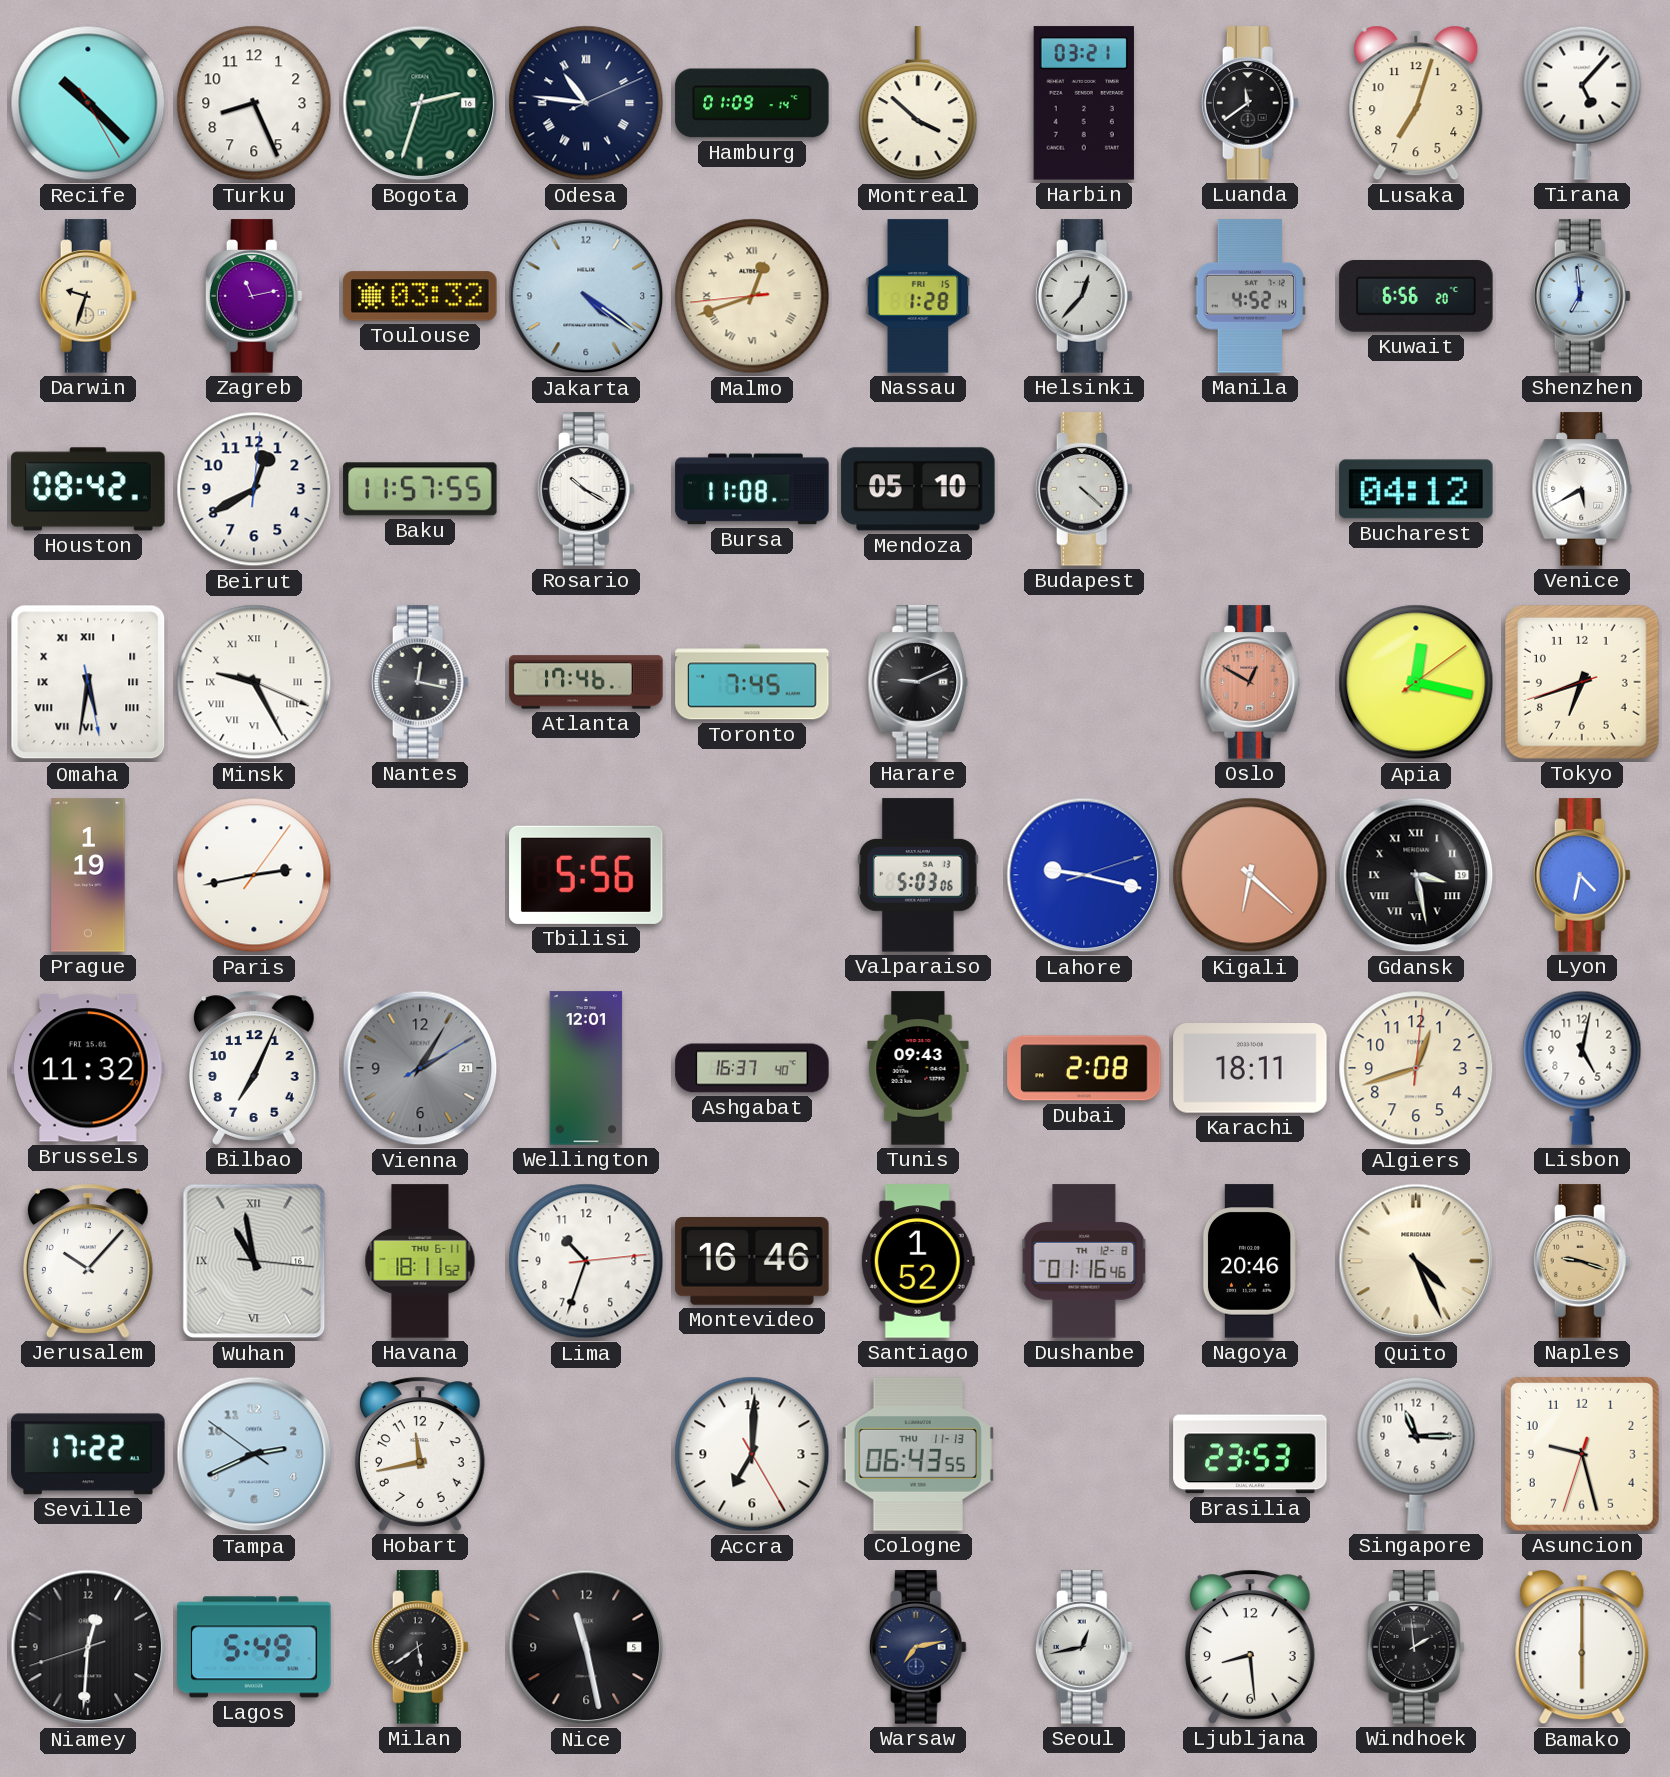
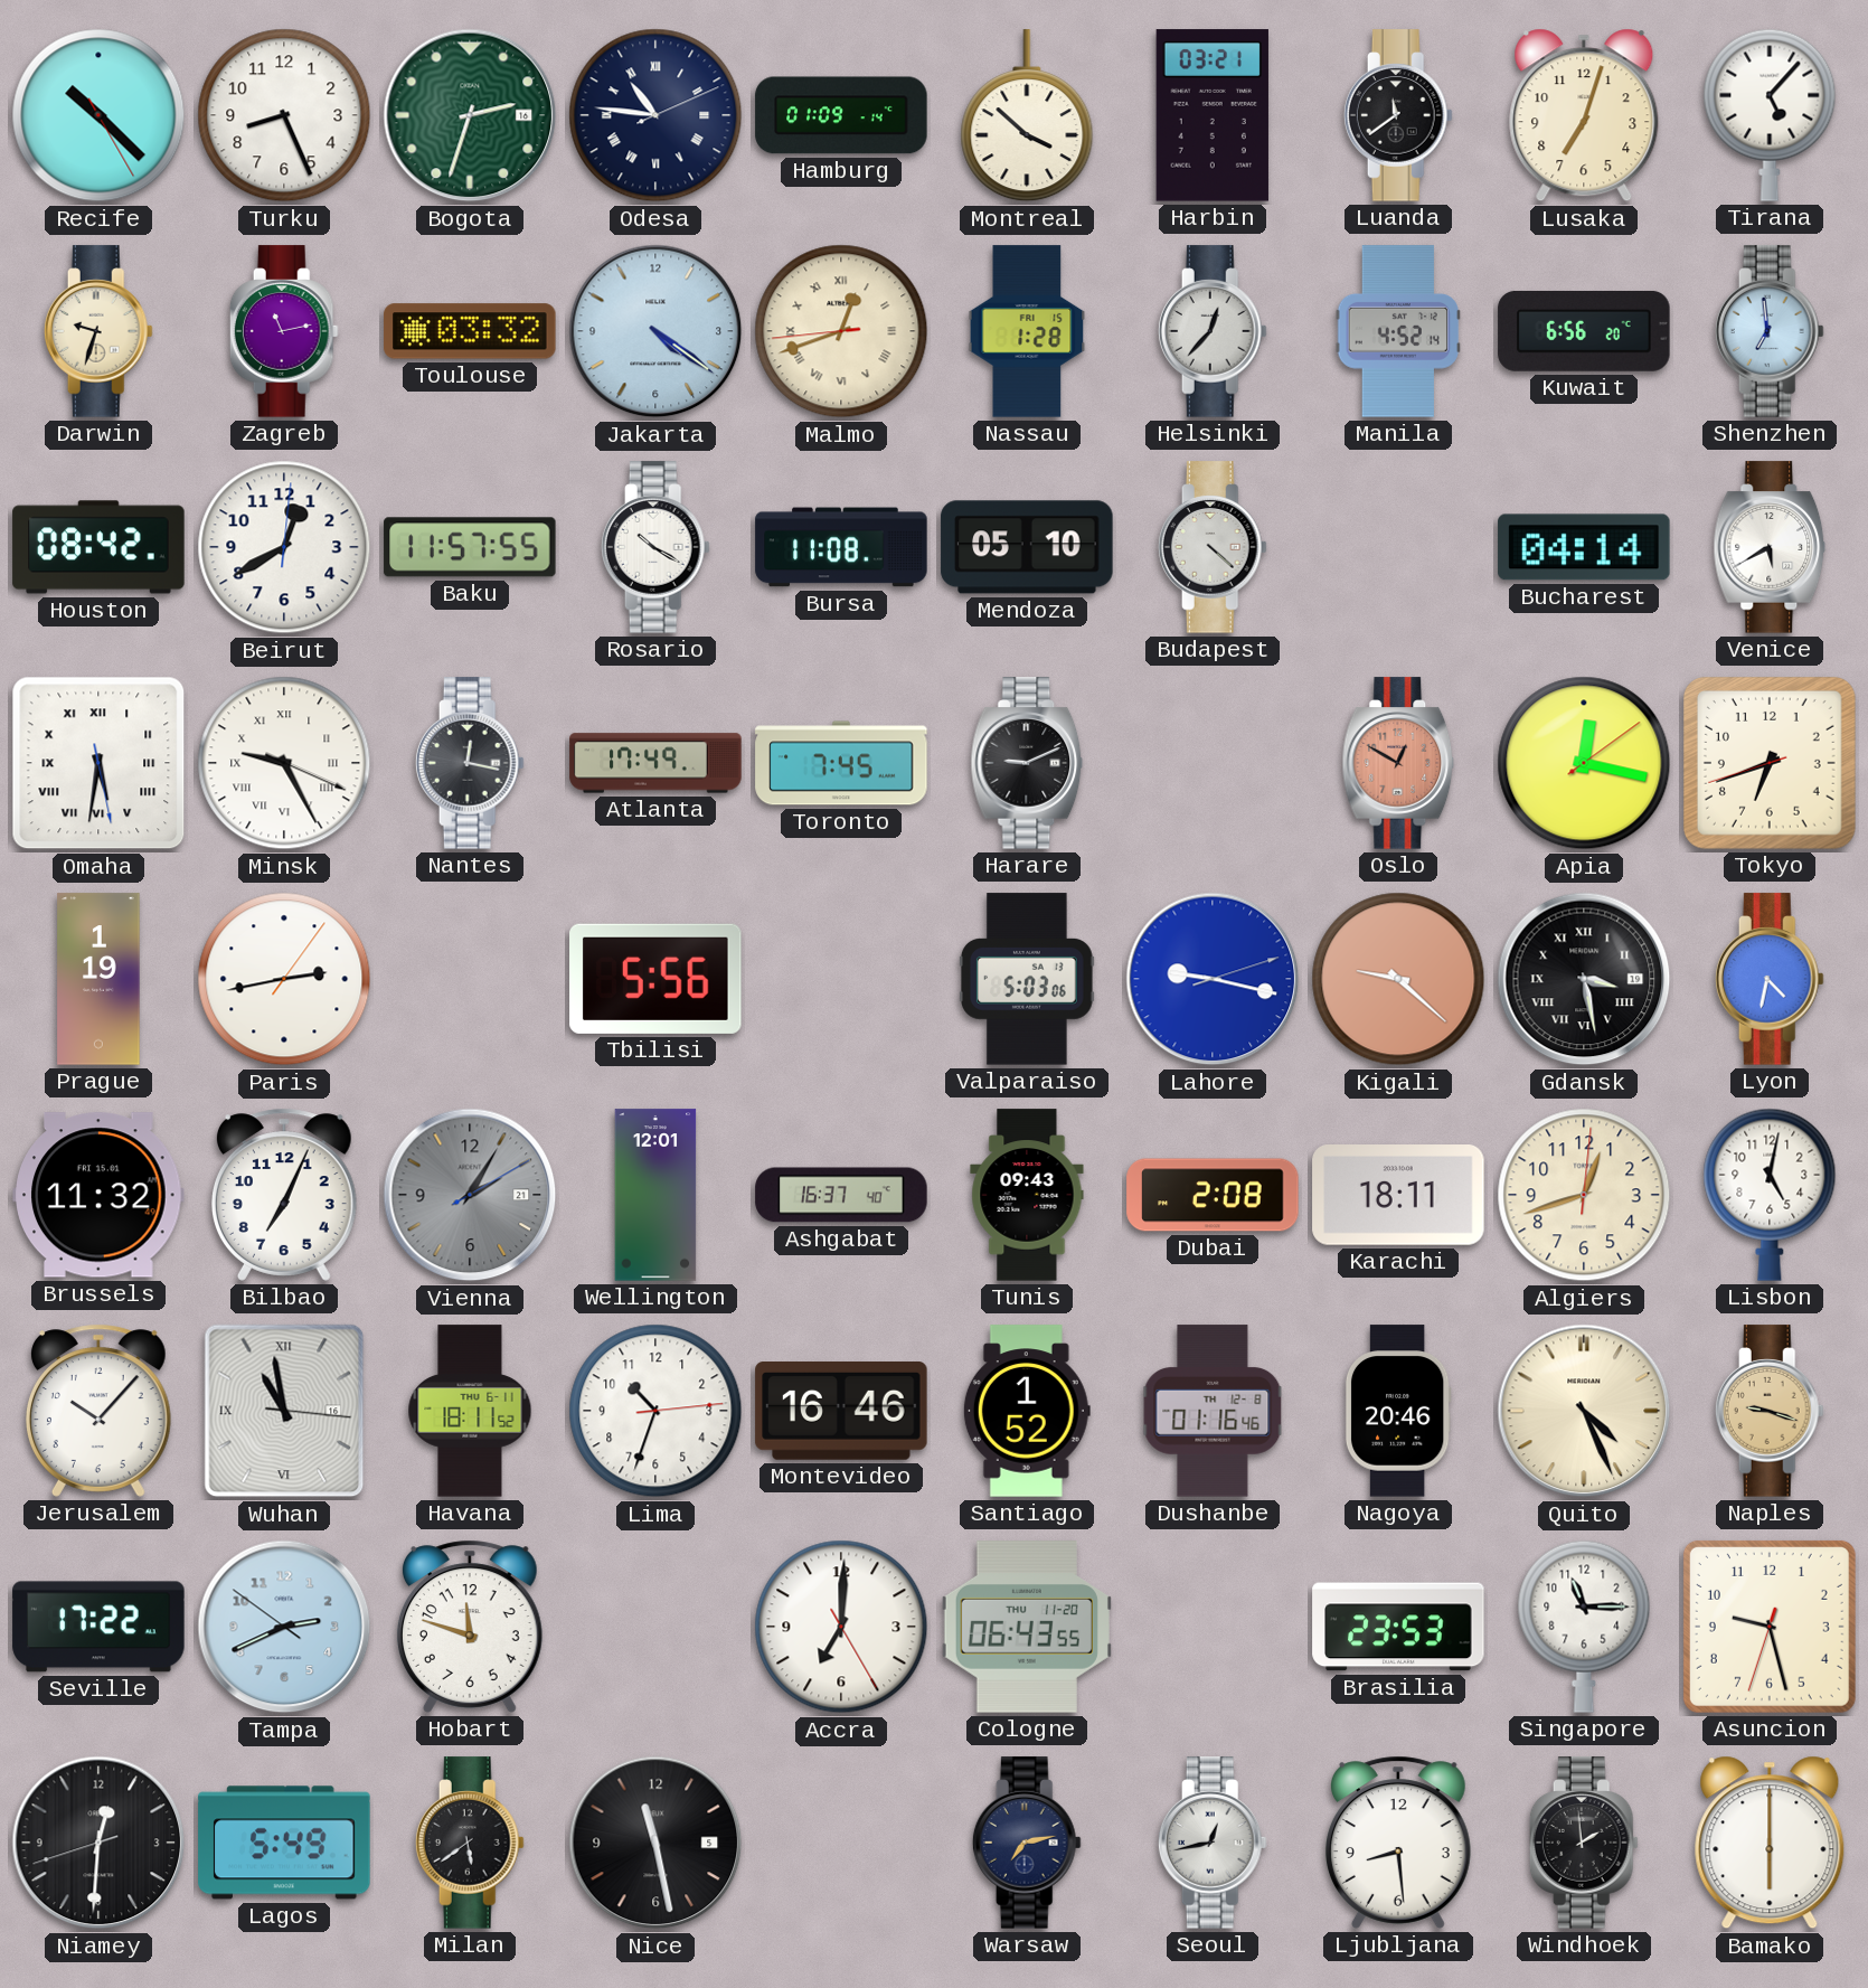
Bucharest: 04:12 -> 04:14 (1584, 547)
Atlanta: 17:46 -> 17:49 (655, 763)
Kigali: 6:22 -> 9:22 (1398, 979)
Hobart: 11:43 -> 11:48 (470, 1627)
Cologne date: THU 11-13 -> THU 11-20 (1027, 1627)
